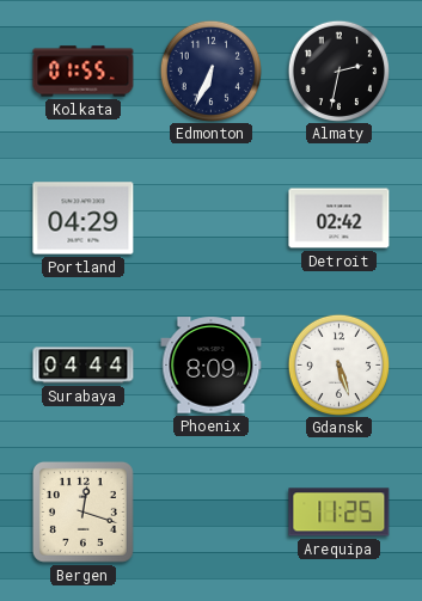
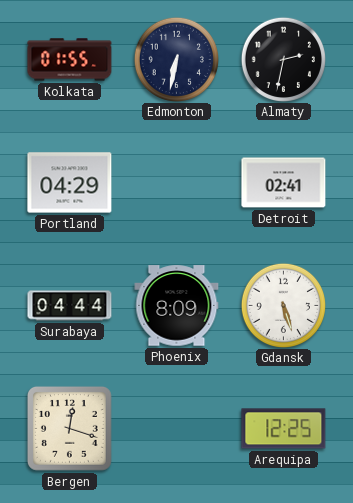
Edmonton: 6:34 -> 6:32 (176, 59)
Detroit: 02:42 -> 02:41 (284, 183)
Arequipa: 11:25 -> 12:25 (284, 429)
